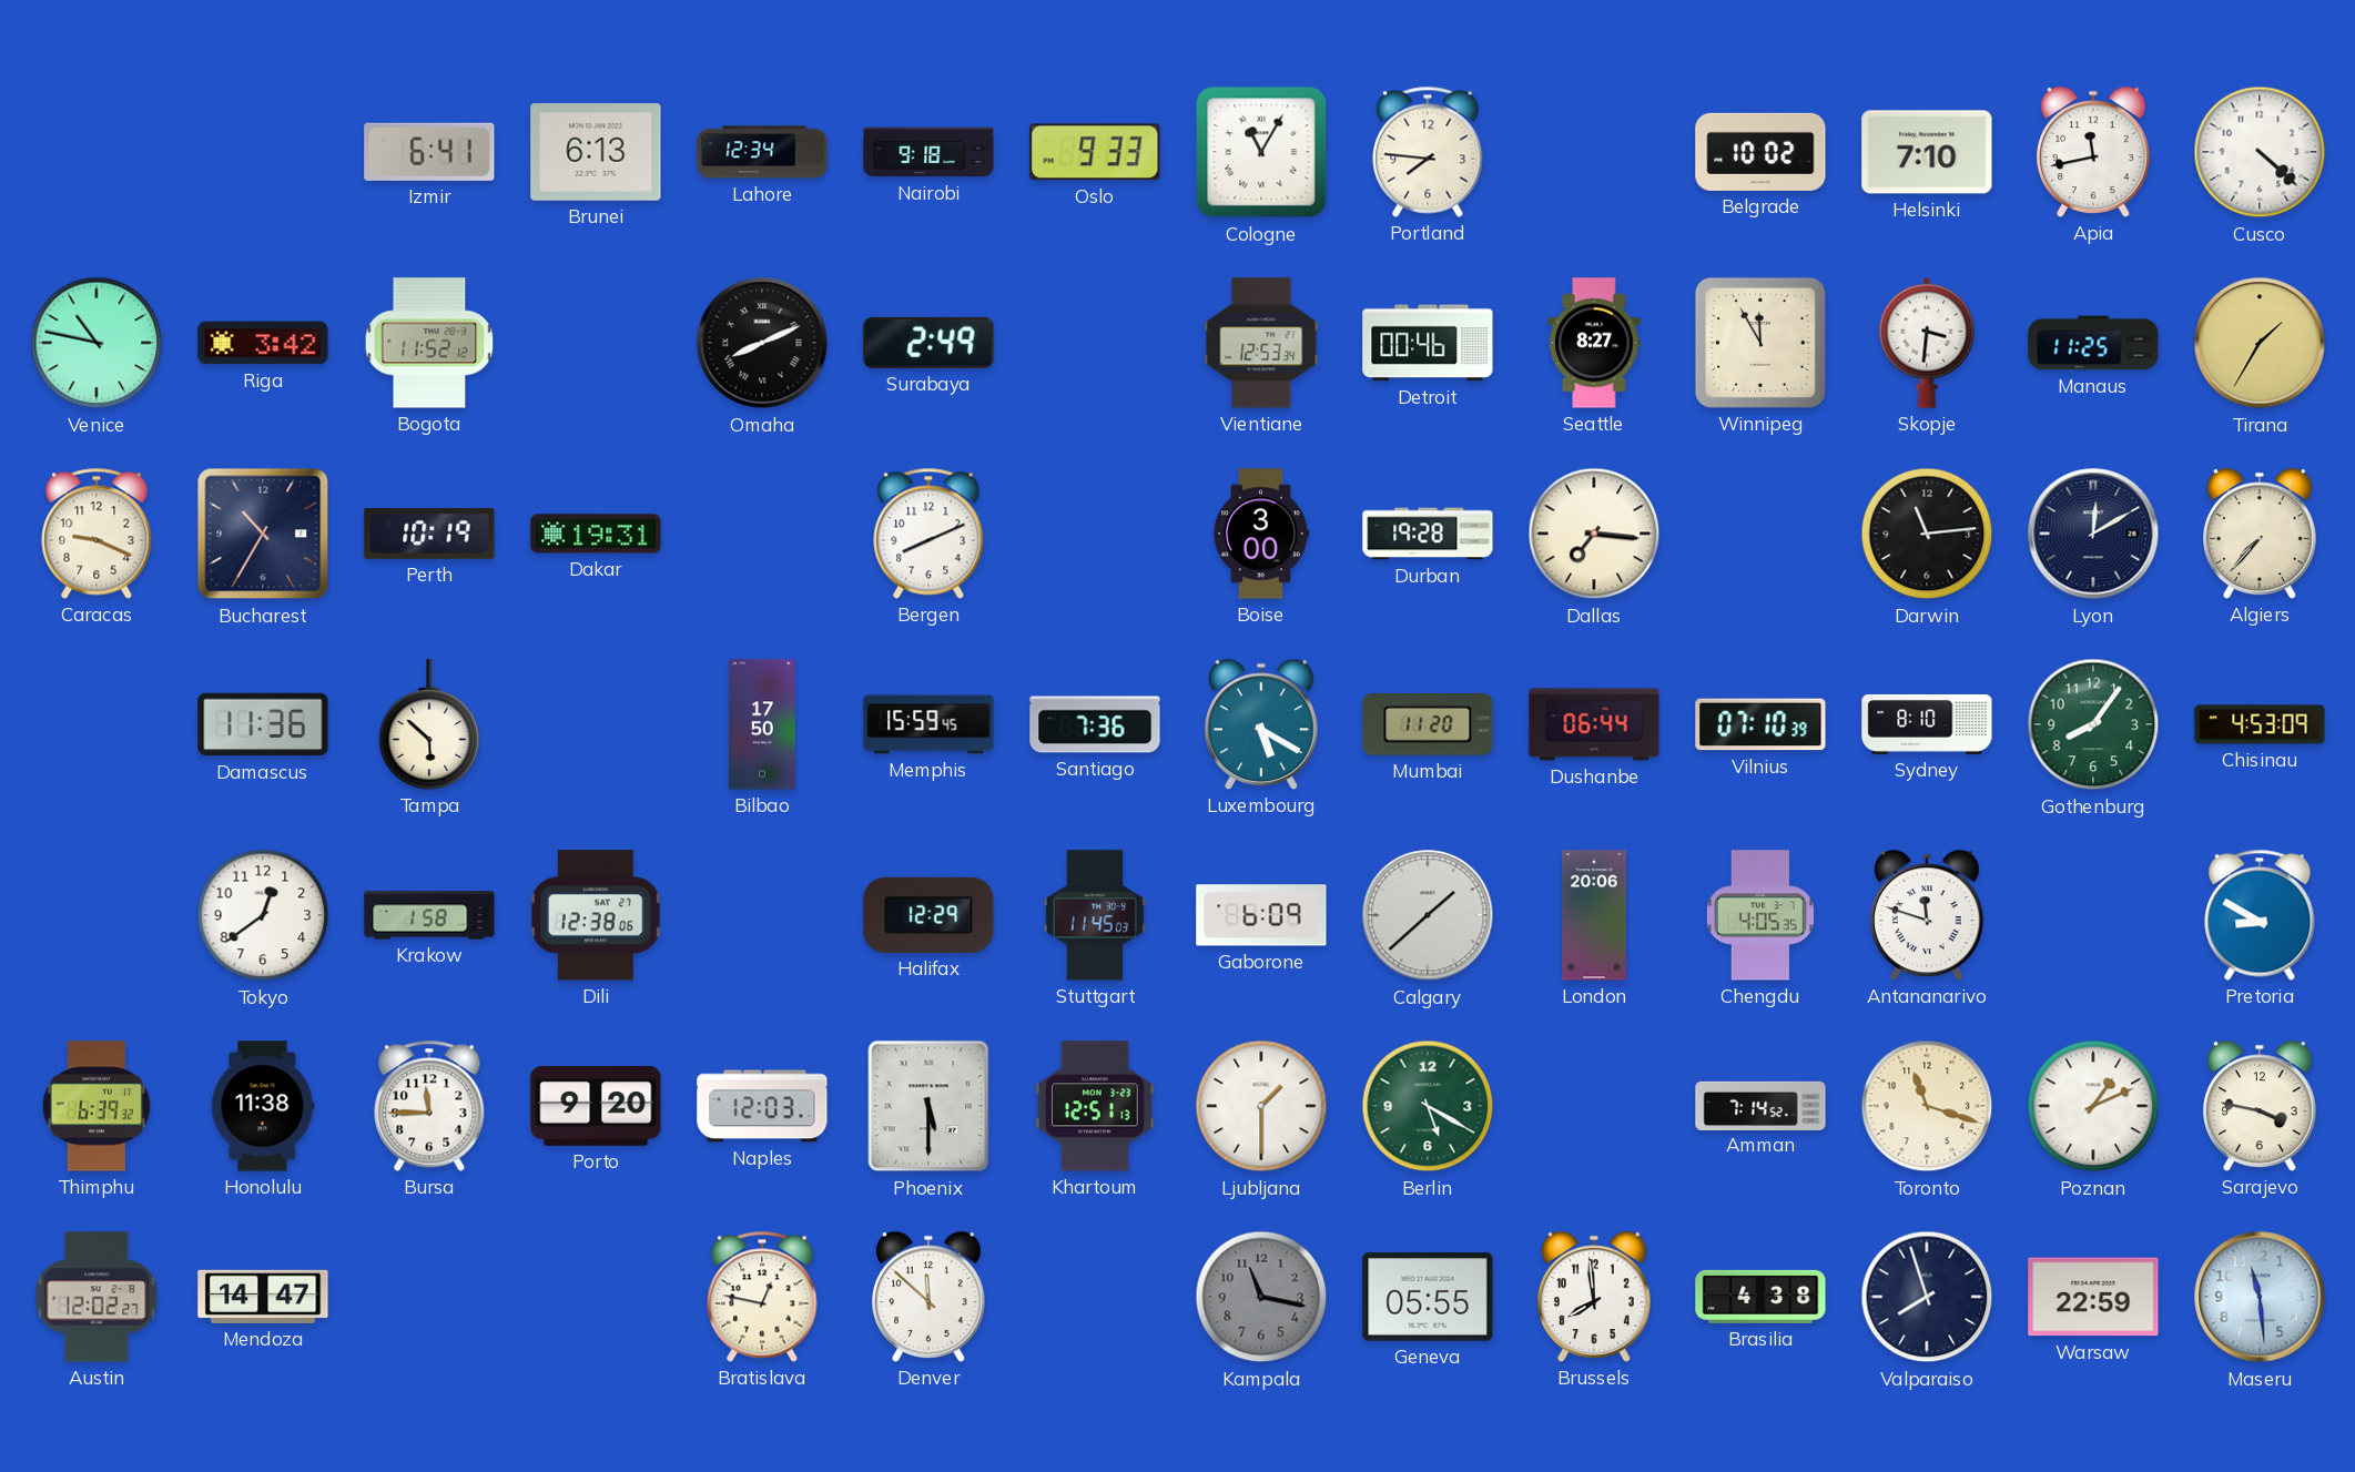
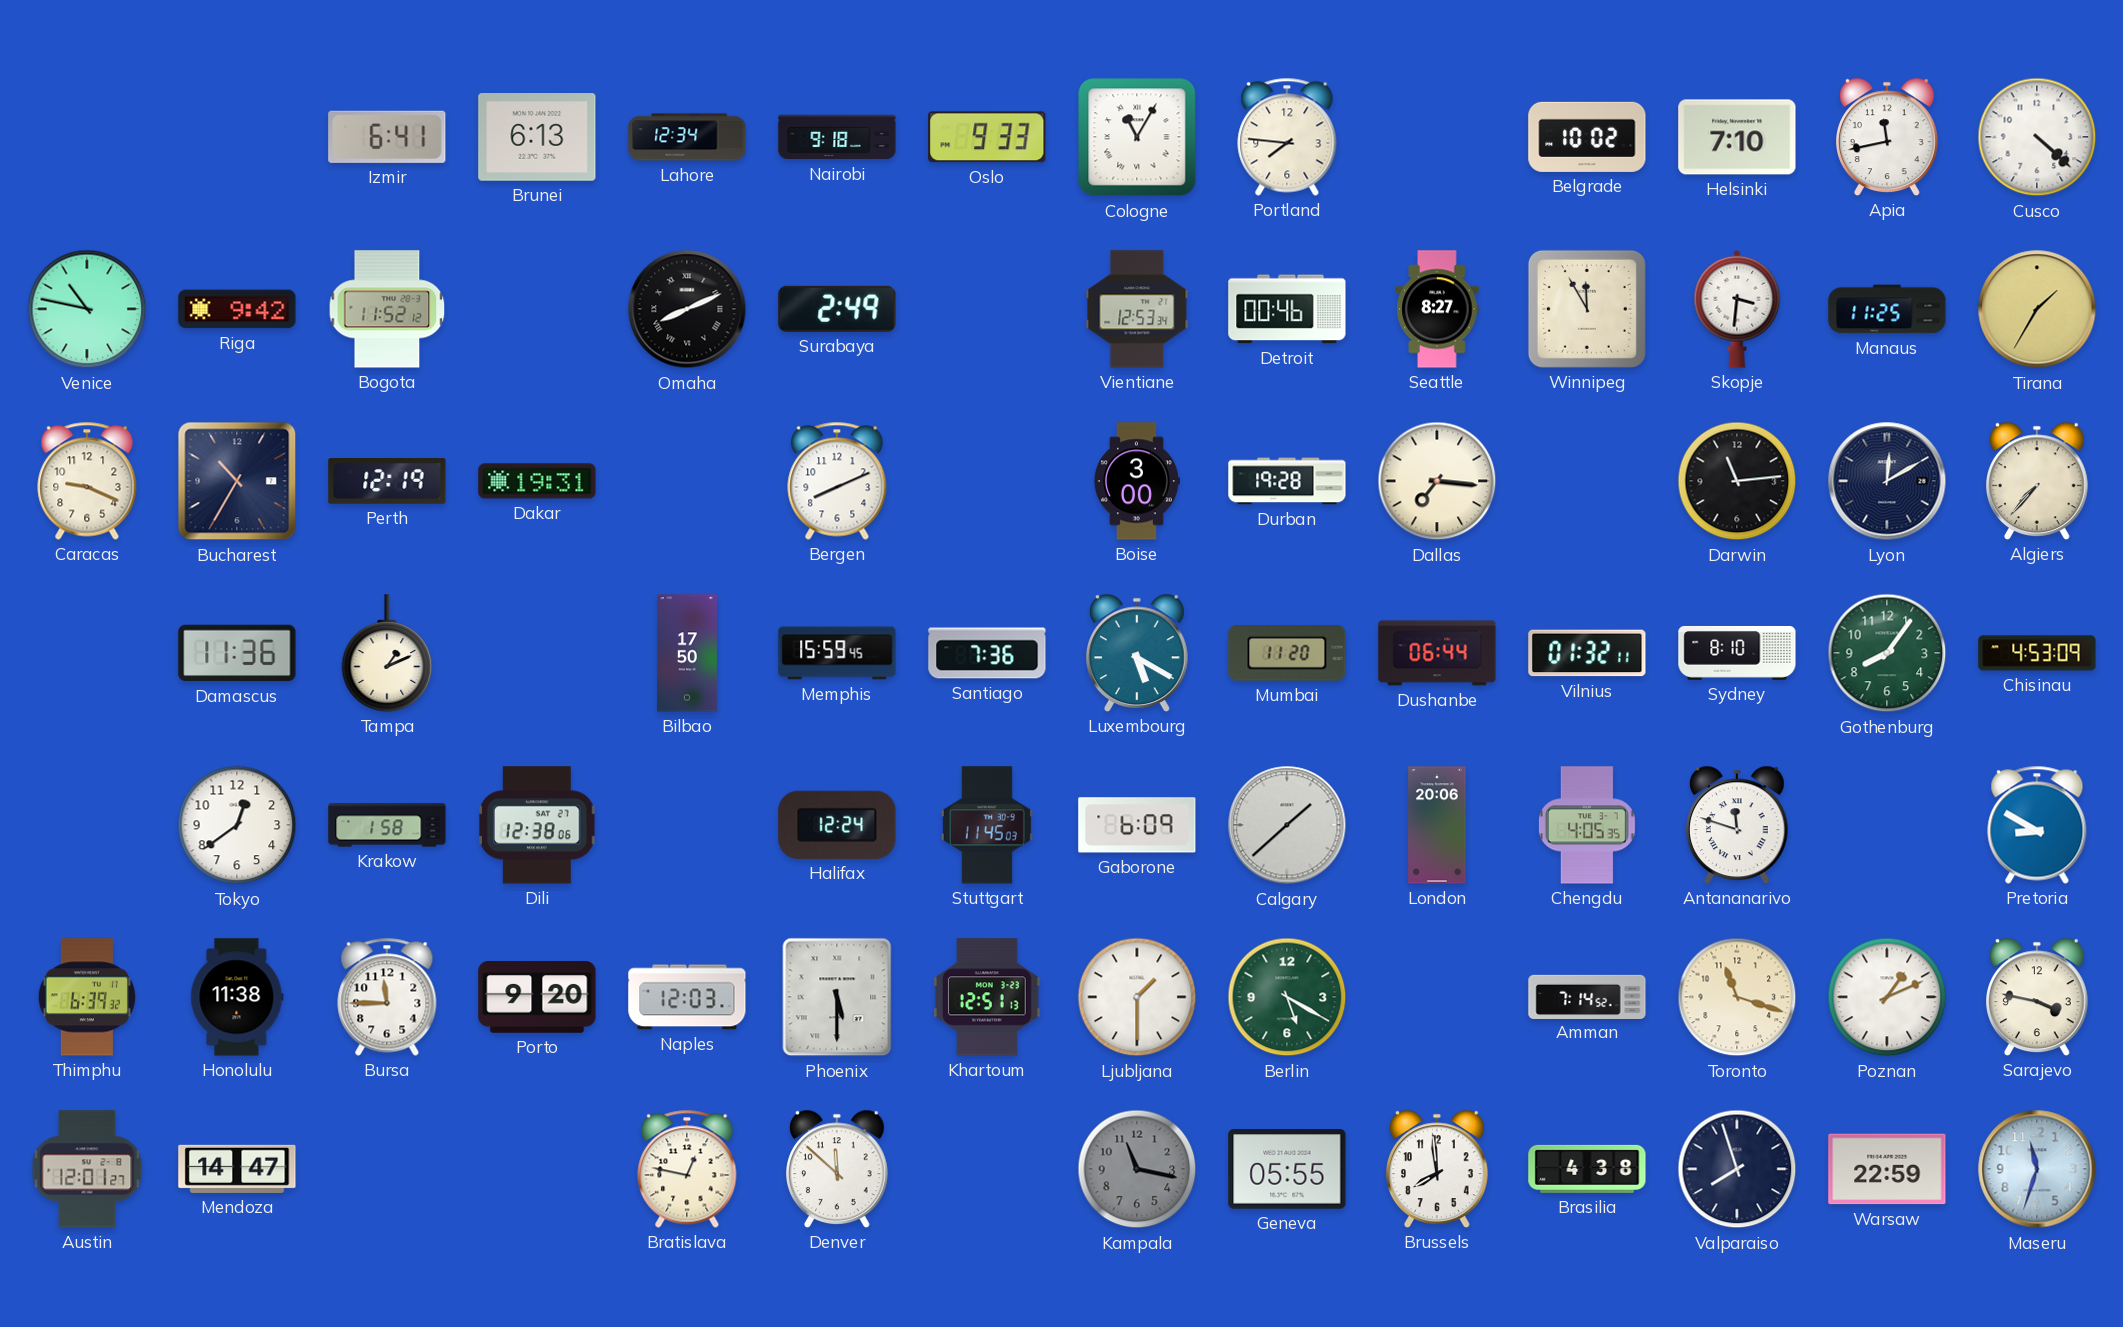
Riga: 3:42 -> 9:42 (237, 309)
Perth: 10:19 -> 12:19 (387, 481)
Tampa: 5:52 -> 1:11 (387, 653)
Vilnius: 07:10 -> 01:32 (1587, 653)
Halifax: 12:29 -> 12:24 (837, 825)
Austin: 12:02 -> 12:01 (87, 1169)
Maseru: 11:29 -> 11:33 (2037, 1169)
